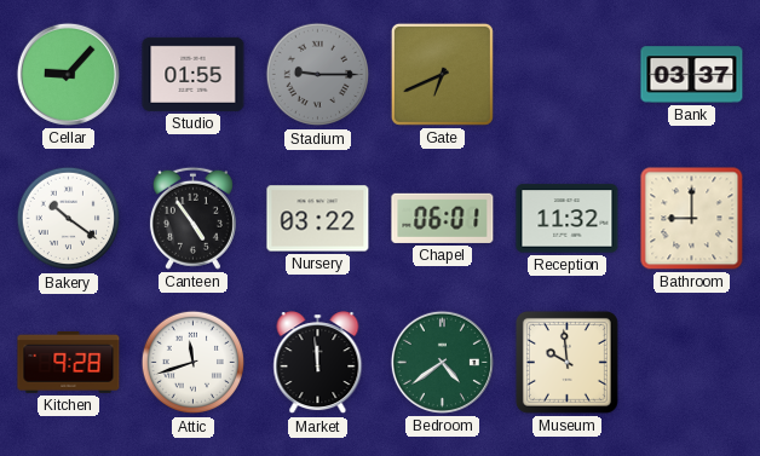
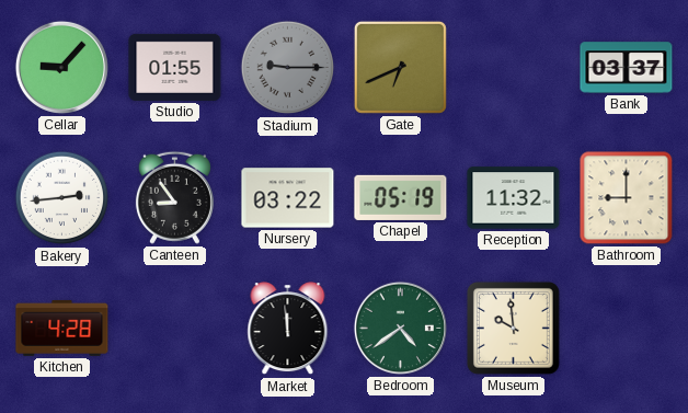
Bakery: 10:21 -> 2:44 (62, 198)
Canteen: 4:54 -> 8:54 (174, 197)
Chapel: 06:01 -> 05:19 (401, 197)
Kitchen: 9:28 -> 4:28 (62, 328)
Attic: 11:42 -> none (194, 363)
